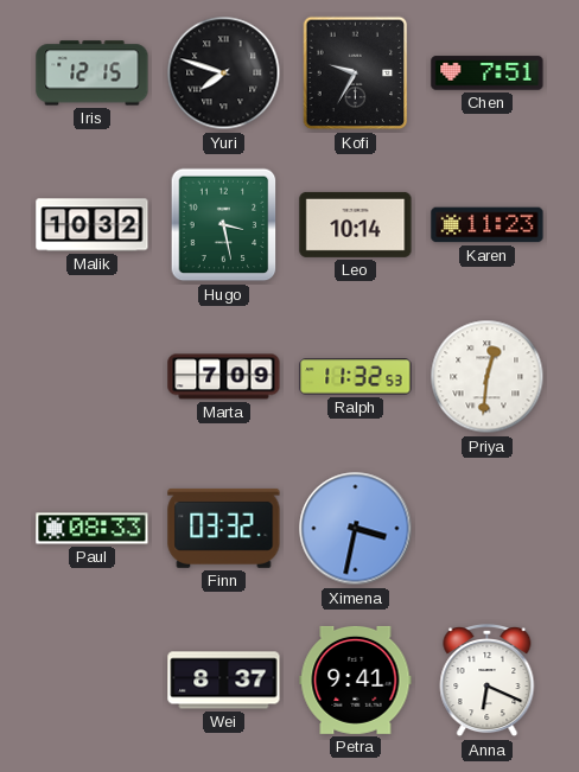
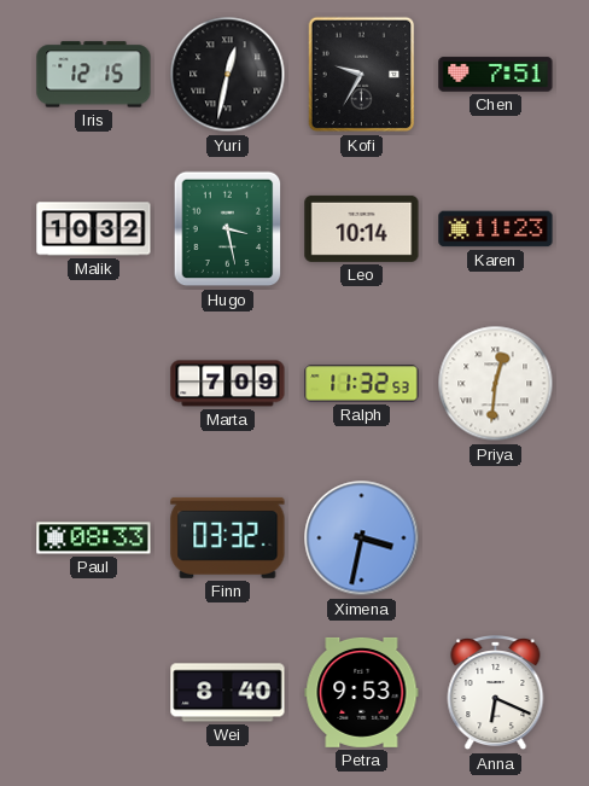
Yuri: 7:48 -> 12:32 (228, 75)
Wei: 8:37 -> 8:40 (228, 693)
Petra: 9:41 -> 9:53 (362, 692)
